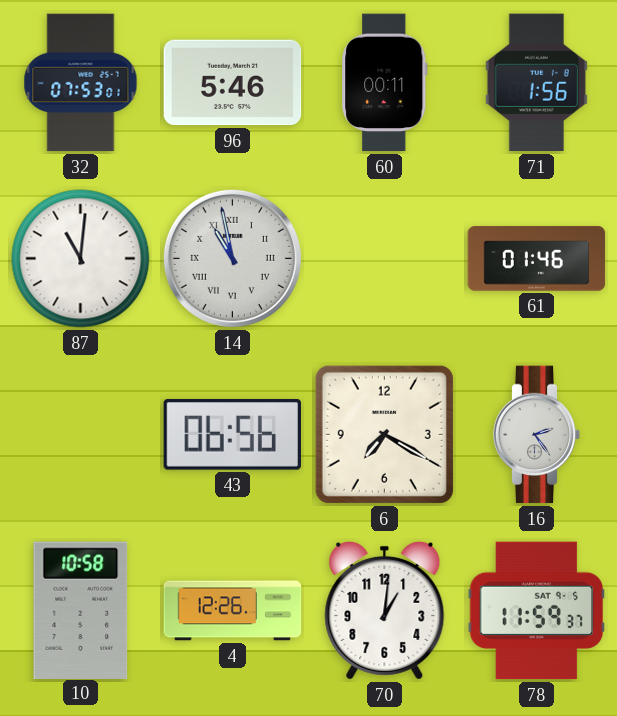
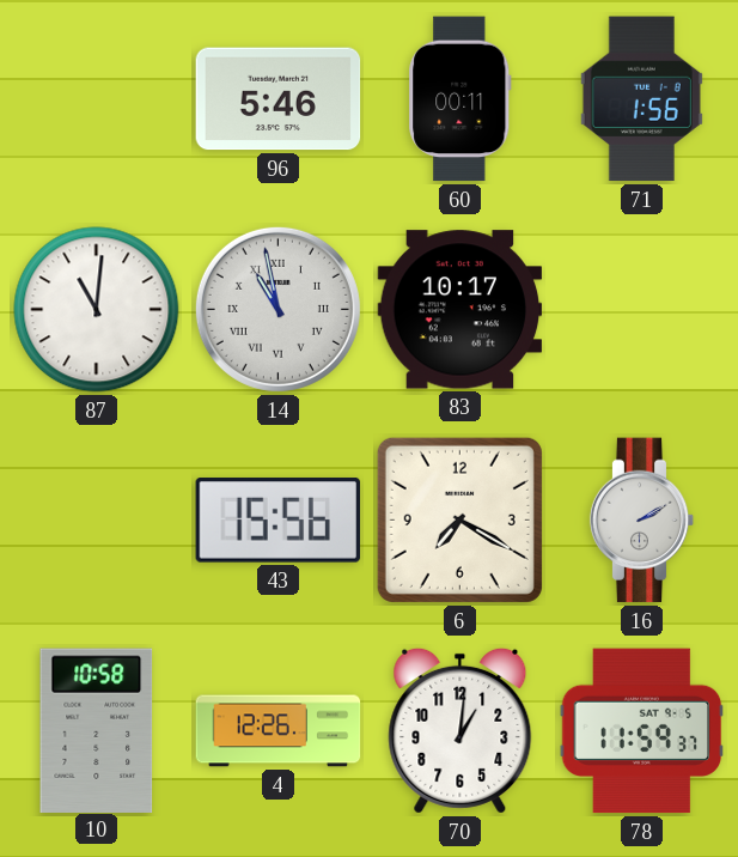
32: 07:53 -> none (81, 83)
83: none -> 10:17 (461, 310)
61: 01:46 -> none (537, 259)
43: 06:56 -> 15:56 (277, 521)
16: 2:24 -> 2:10 (642, 521)
